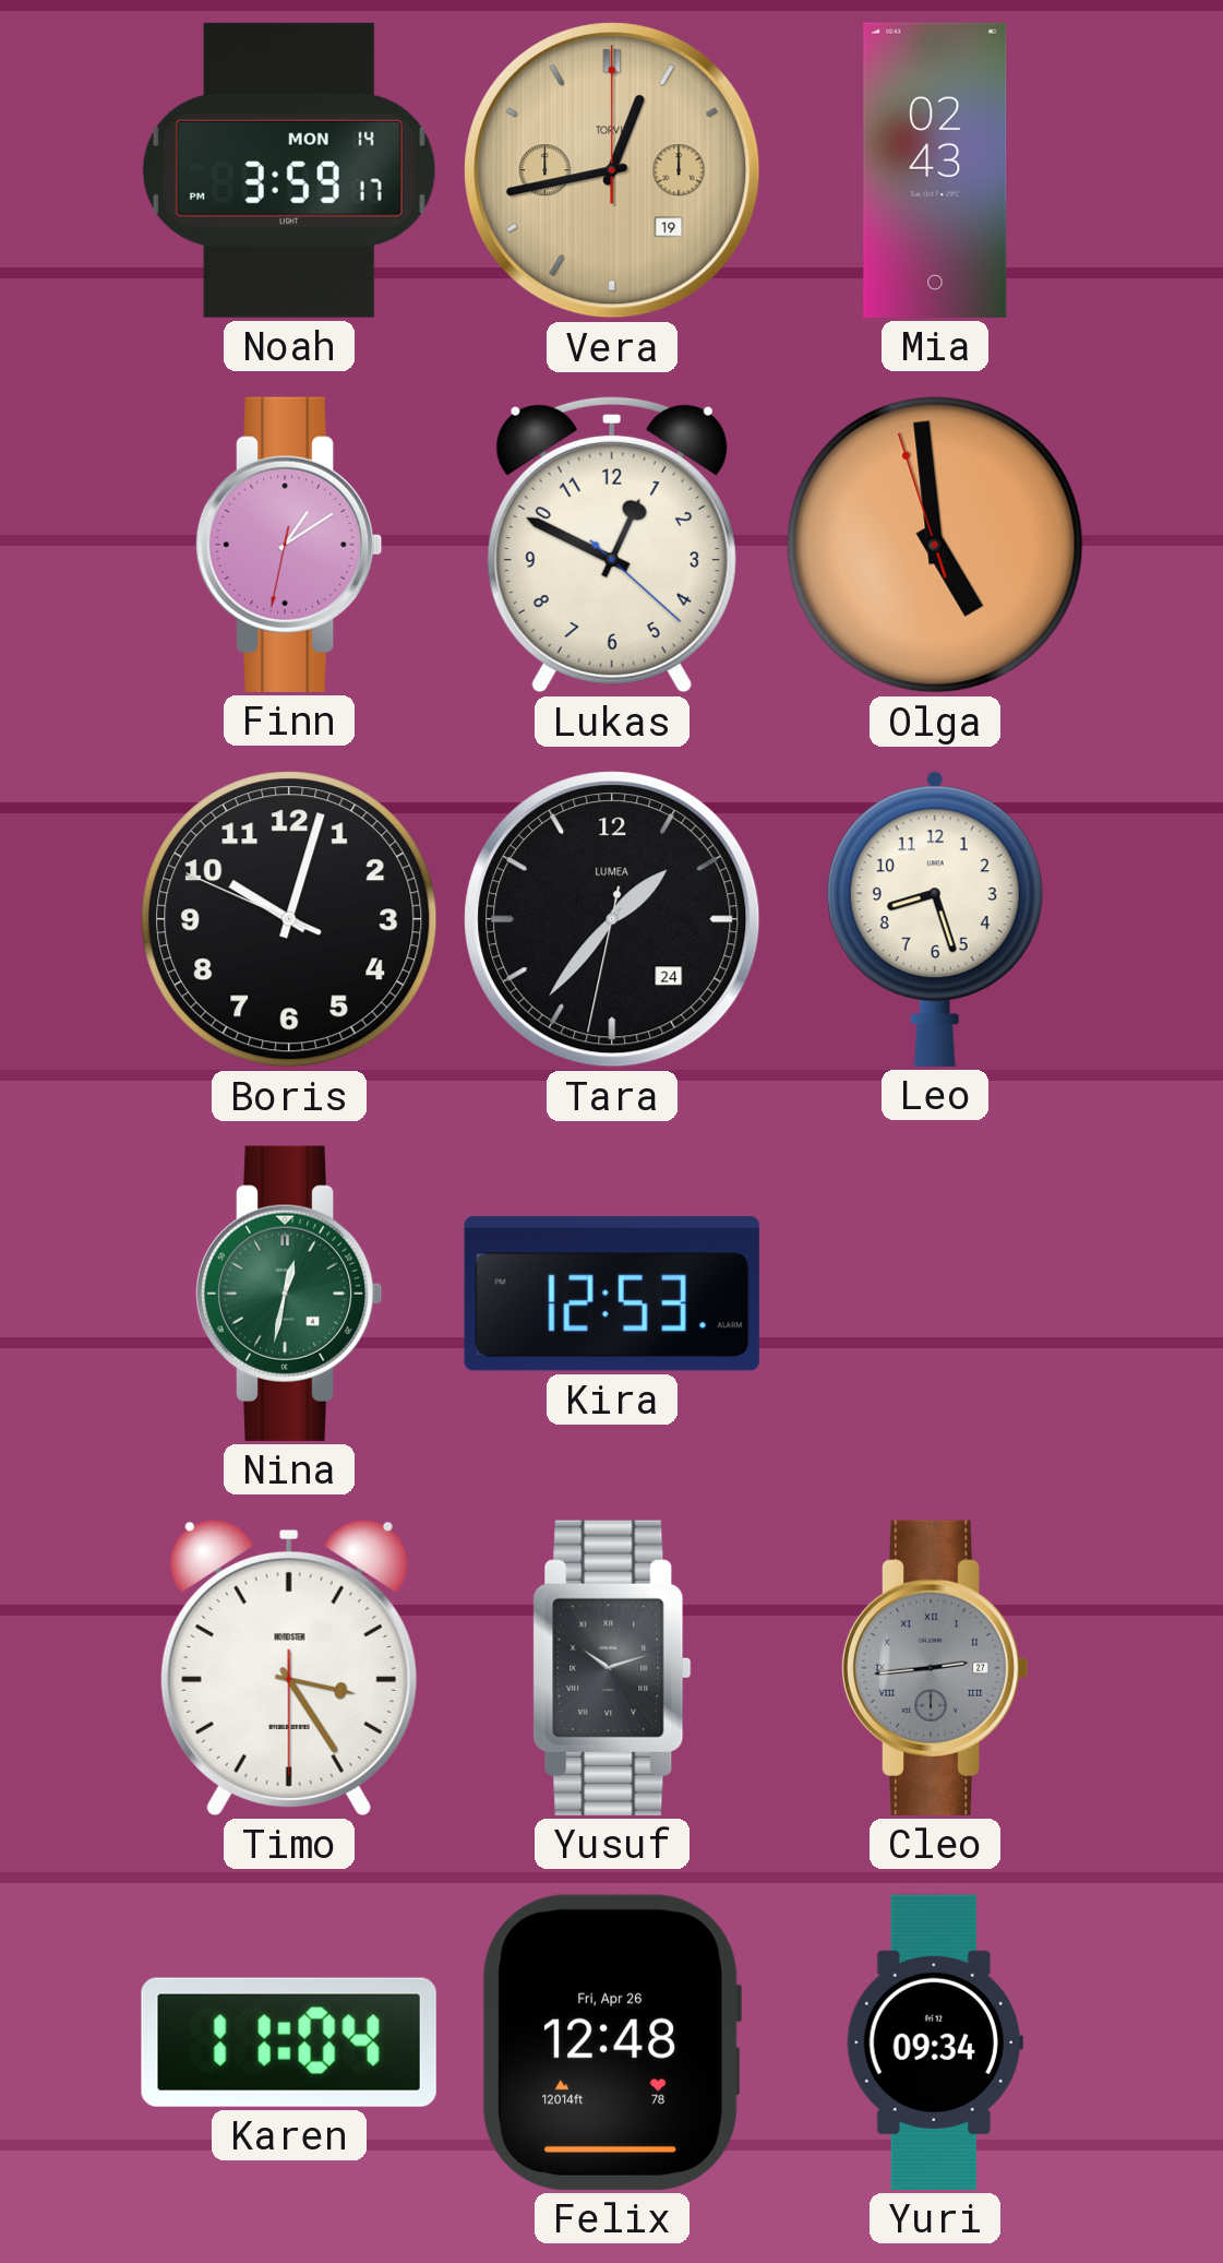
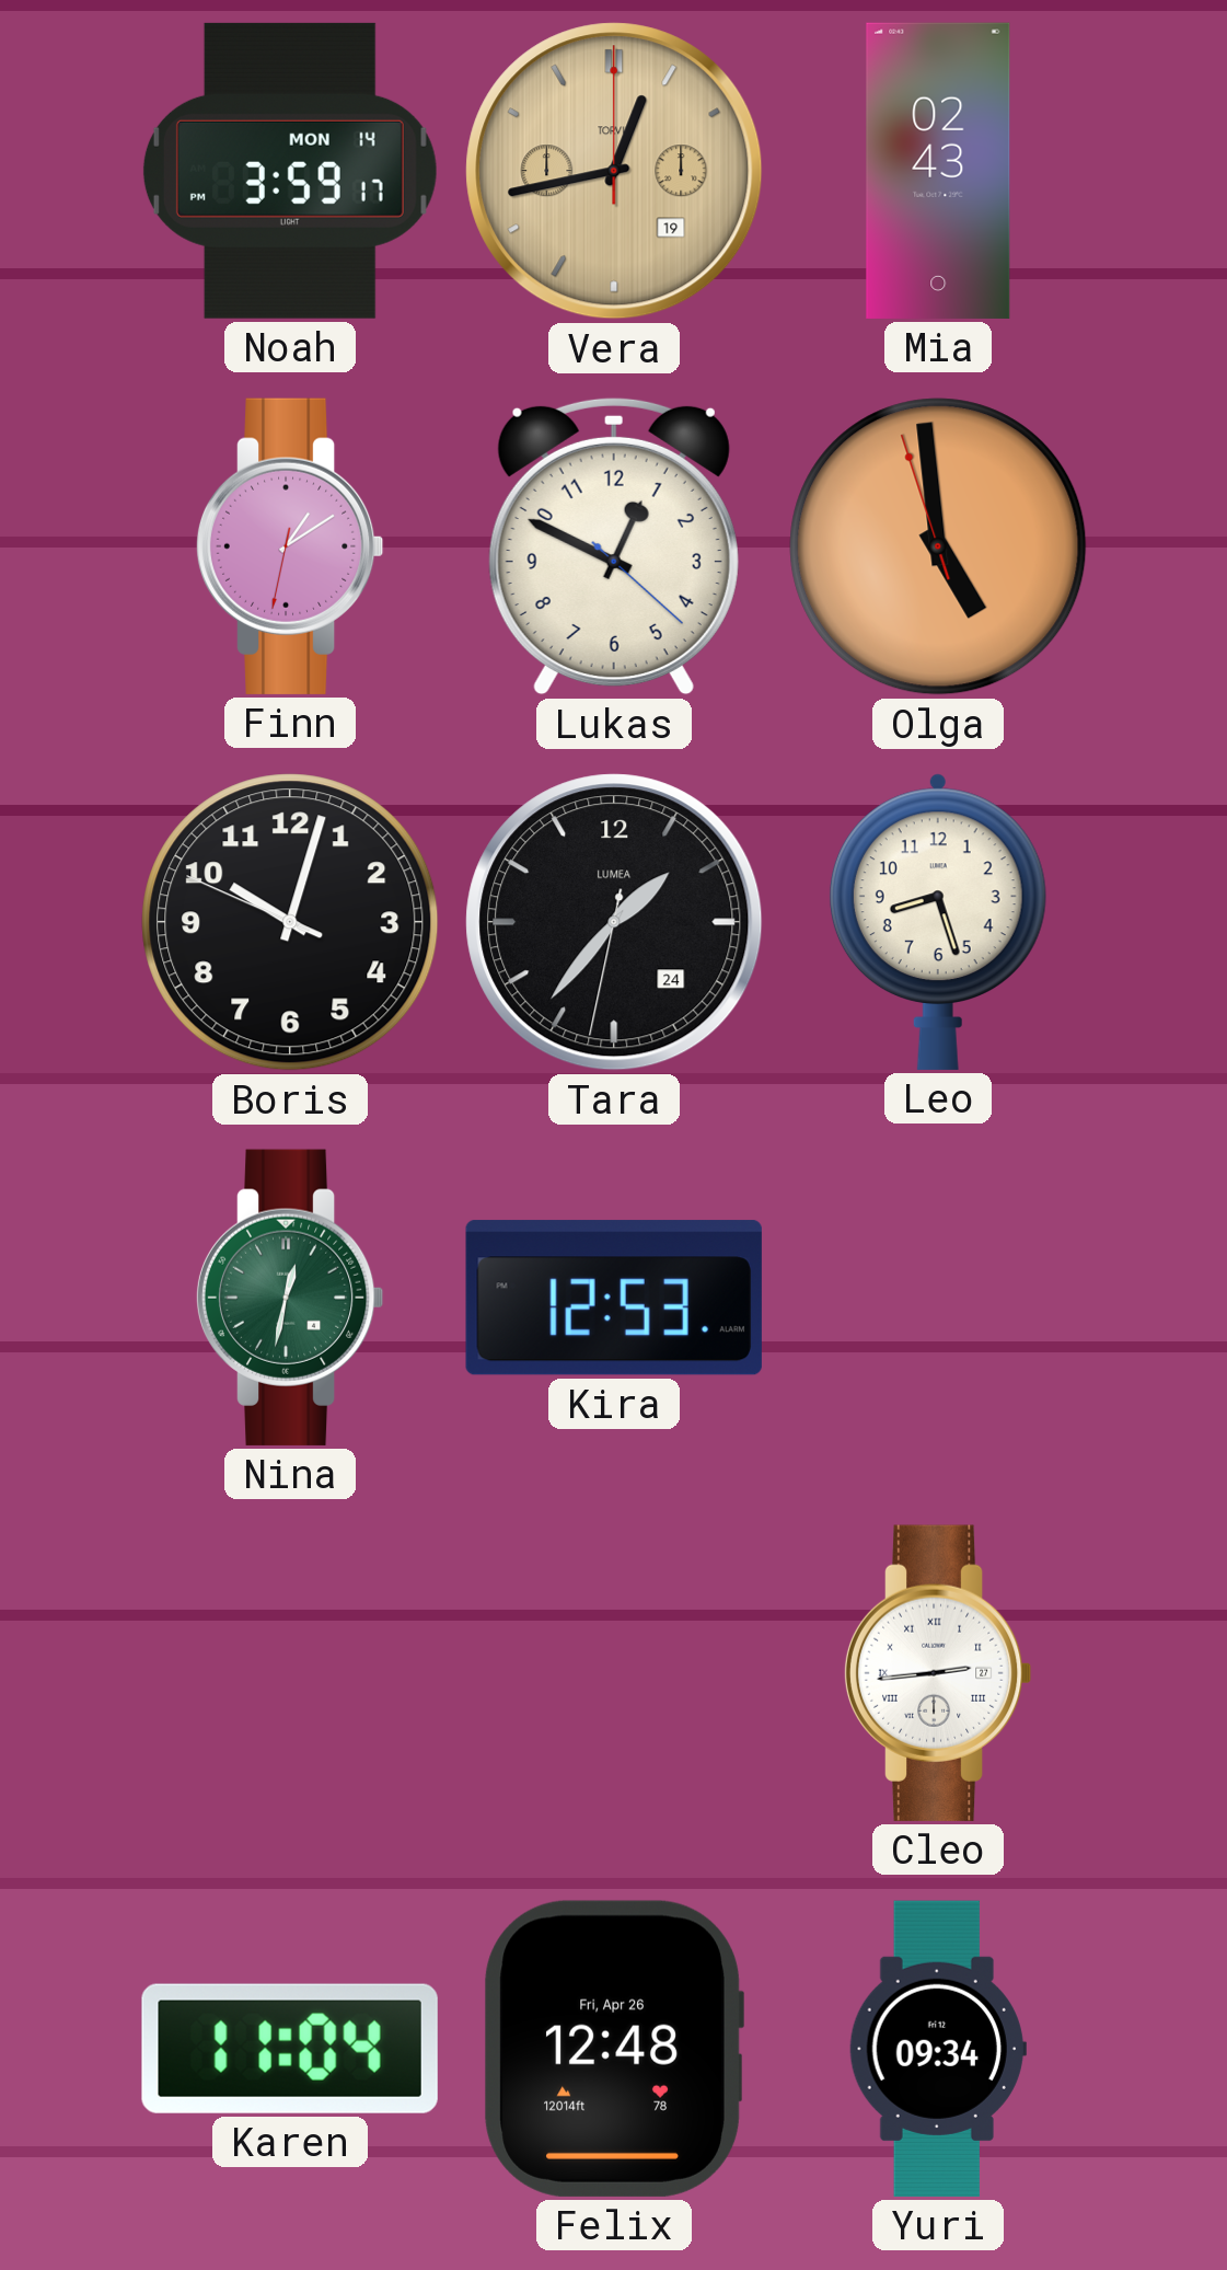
Timo: 3:24 -> none (289, 1667)
Yusuf: 10:12 -> none (612, 1668)
Cleo dial: grey -> white (938, 1673)
